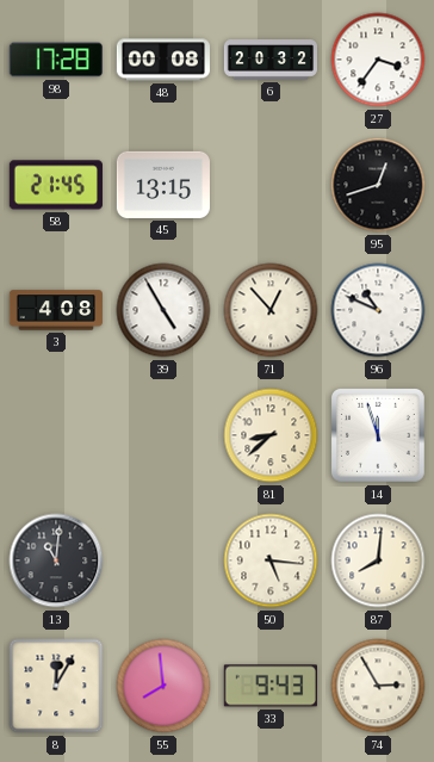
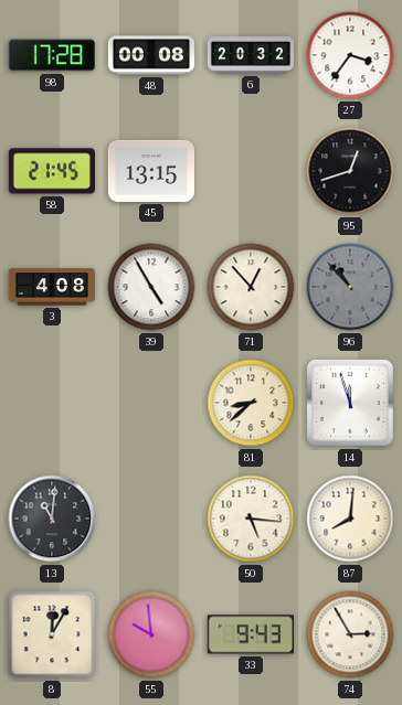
96: 10:49 -> 10:53 (350, 287)
96 dial: white -> grey (350, 287)
55: 7:59 -> 9:59 (151, 634)
